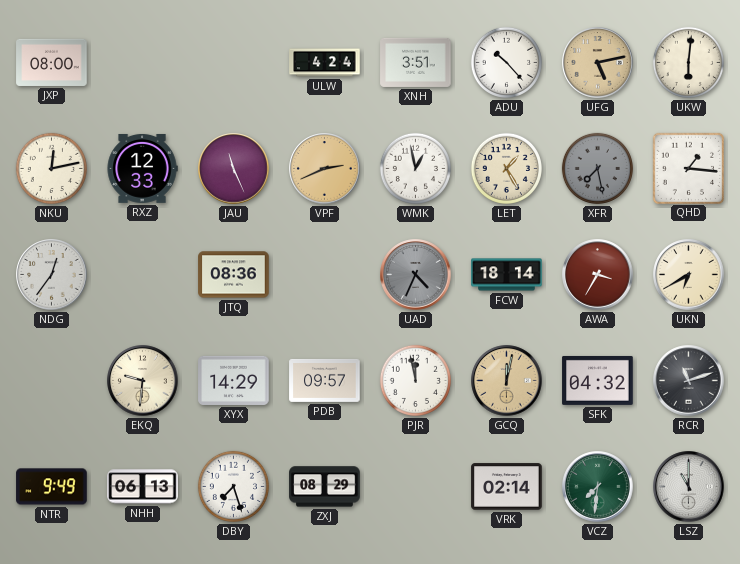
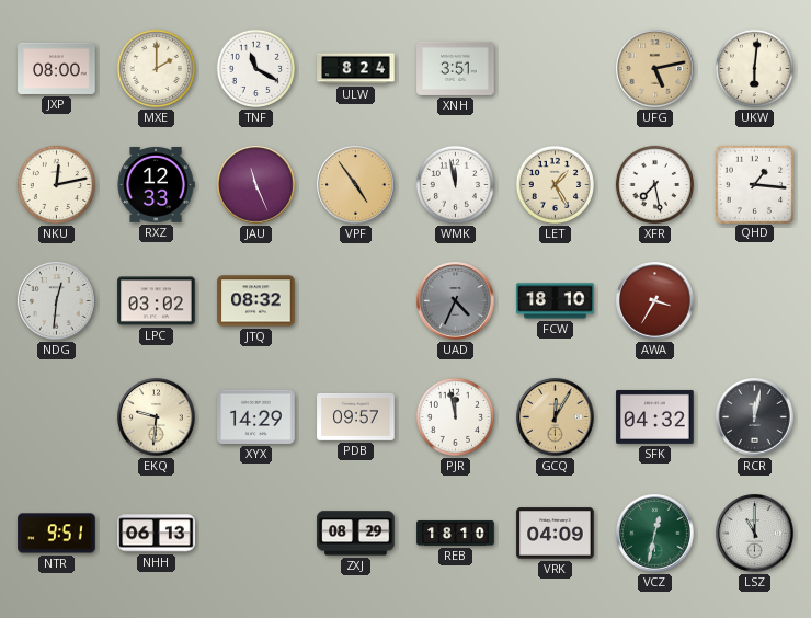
MXE: none -> 2:00 (156, 68)
TNF: none -> 11:20 (255, 68)
ULW: 4:24 -> 8:24 (356, 69)
ADU: 10:23 -> none (506, 62)
VPF: 2:41 -> 4:54 (356, 185)
WMK: 12:58 -> 11:58 (455, 184)
XFR dial: grey -> white (654, 184)
NDG: 12:36 -> 12:31 (57, 301)
LPC: none -> 03:02 (157, 301)
JTQ: 08:36 -> 08:32 (256, 301)
FCW: 18:14 -> 18:10 (556, 301)
UKN: 6:40 -> none (689, 275)
GCQ: 12:02 -> 12:05 (556, 417)
RCR: 11:12 -> 12:02 (755, 417)
NTR: 9:49 -> 9:51 (57, 534)
DBY: 7:27 -> none (233, 486)
REB: none -> 18:10 (456, 533)
VRK: 02:14 -> 04:09 (556, 534)
VCZ: 7:31 -> 12:32 (655, 534)
